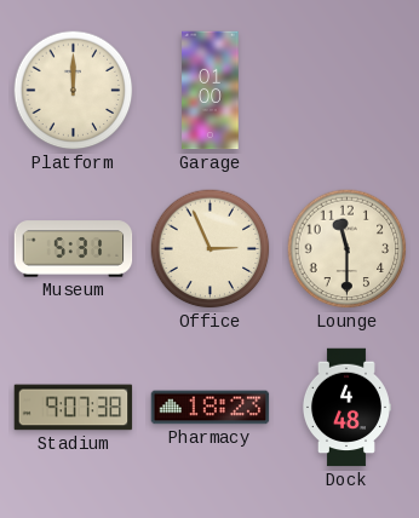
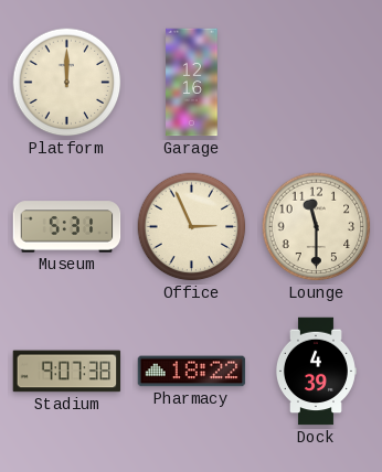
Garage: 01:00 -> 12:16 (192, 83)
Pharmacy: 18:23 -> 18:22 (192, 372)
Dock: 4:48 -> 4:39 (316, 372)
